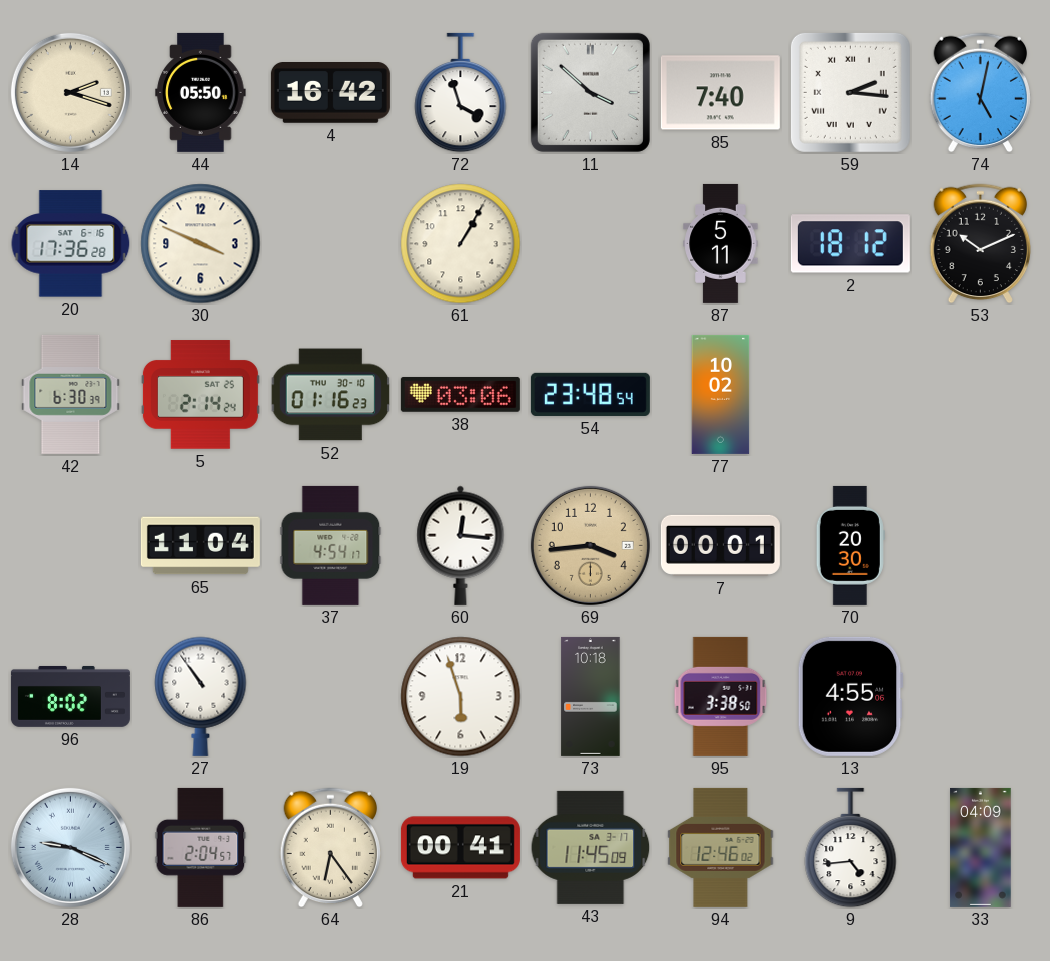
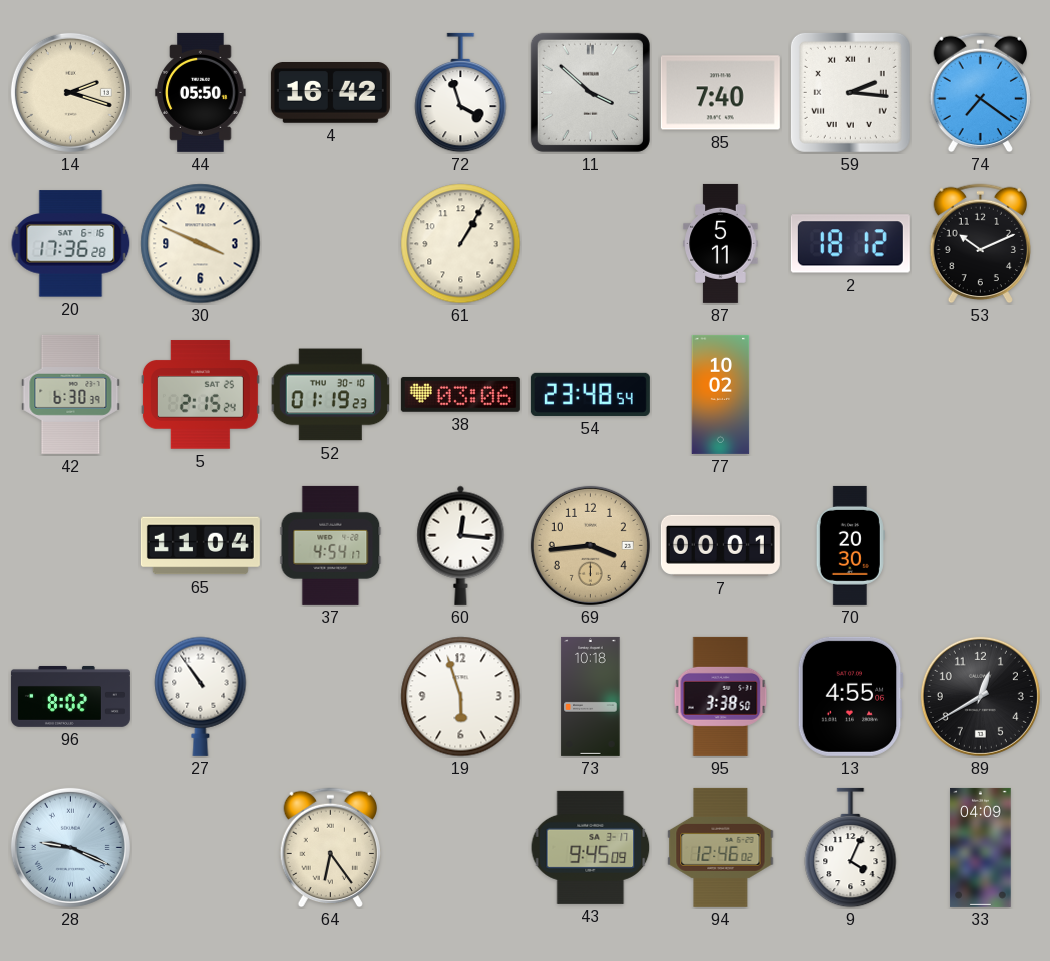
74: 5:02 -> 7:21 (981, 93)
5: 2:14 -> 2:15 (200, 395)
52: 01:16 -> 01:19 (331, 395)
89: none -> 12:40 (980, 696)
86: 2:04 -> none (201, 847)
21: 00:41 -> none (460, 848)
43: 11:45 -> 9:45 (591, 847)
9: 4:44 -> 4:04 (851, 848)
